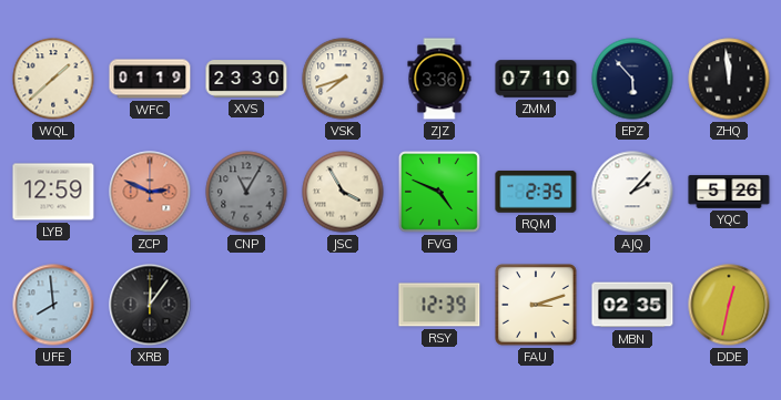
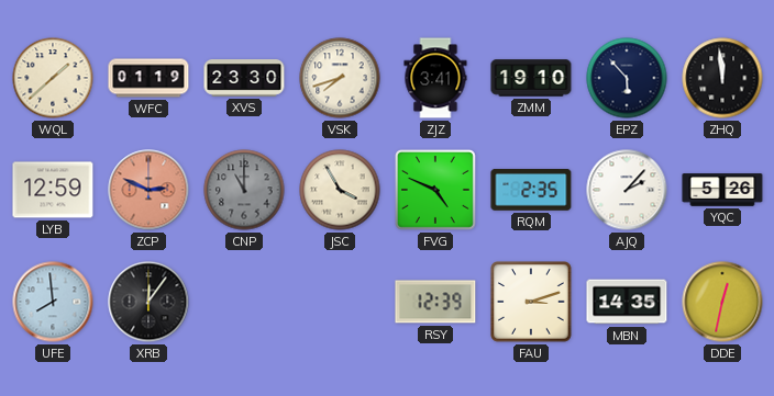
ZJZ: 3:36 -> 3:41 (435, 78)
ZMM: 07:10 -> 19:10 (531, 78)
CNP: 11:05 -> 11:00 (244, 190)
MBN: 02:35 -> 14:35 (627, 302)
